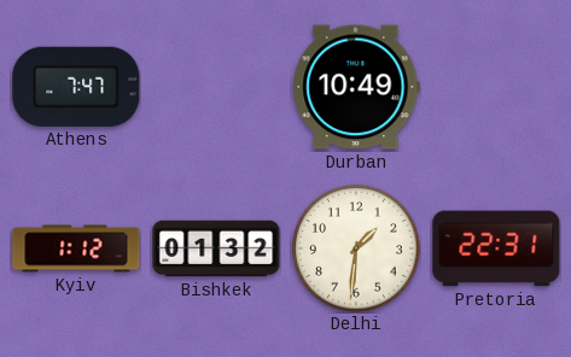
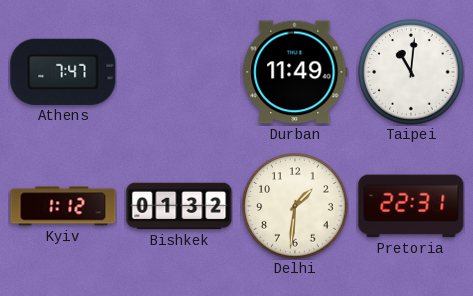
Durban: 10:49 -> 11:49 (295, 72)
Taipei: none -> 11:01 (411, 72)
